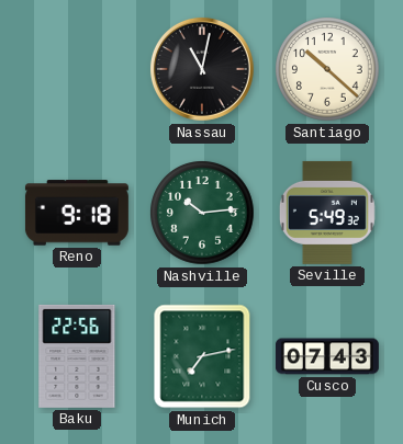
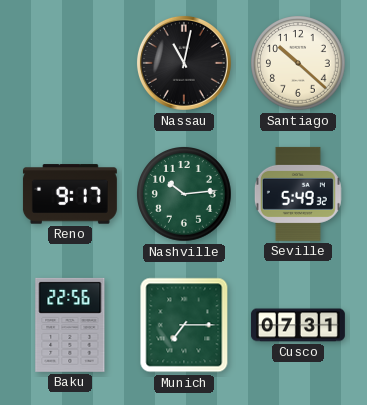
Reno: 9:18 -> 9:17 (70, 194)
Munich: 7:13 -> 7:15 (184, 325)
Cusco: 07:43 -> 07:31 (298, 325)
